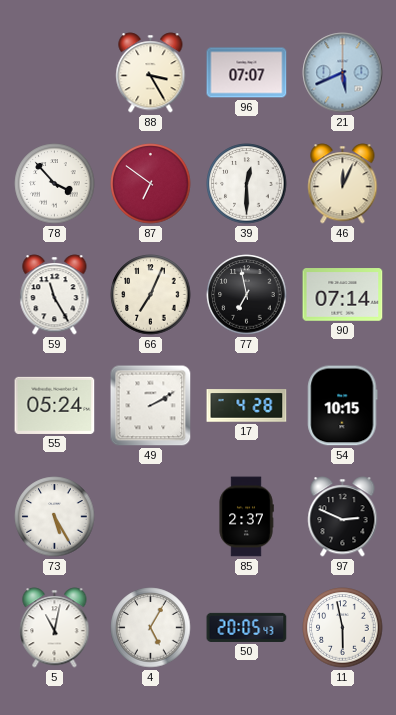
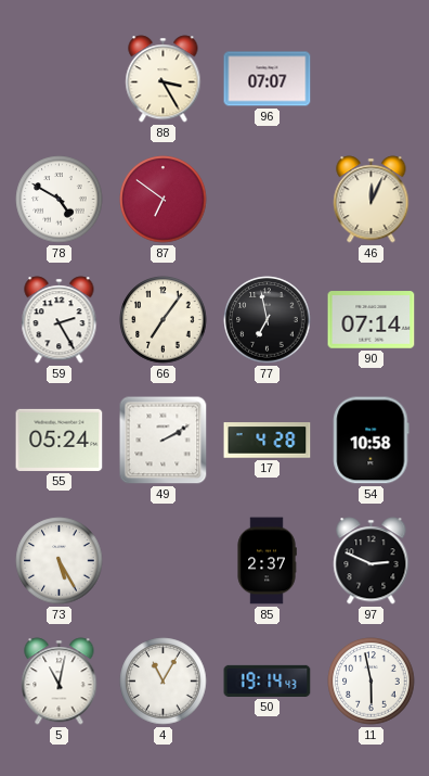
21: 5:41 -> none (343, 73)
78: 3:53 -> 4:50 (60, 200)
39: 12:30 -> none (247, 184)
59: 11:25 -> 2:25 (60, 320)
66: 7:04 -> 7:06 (164, 320)
54: 10:15 -> 10:58 (372, 441)
4: 5:05 -> 11:05 (164, 682)
50: 20:05 -> 19:14 (268, 680)
